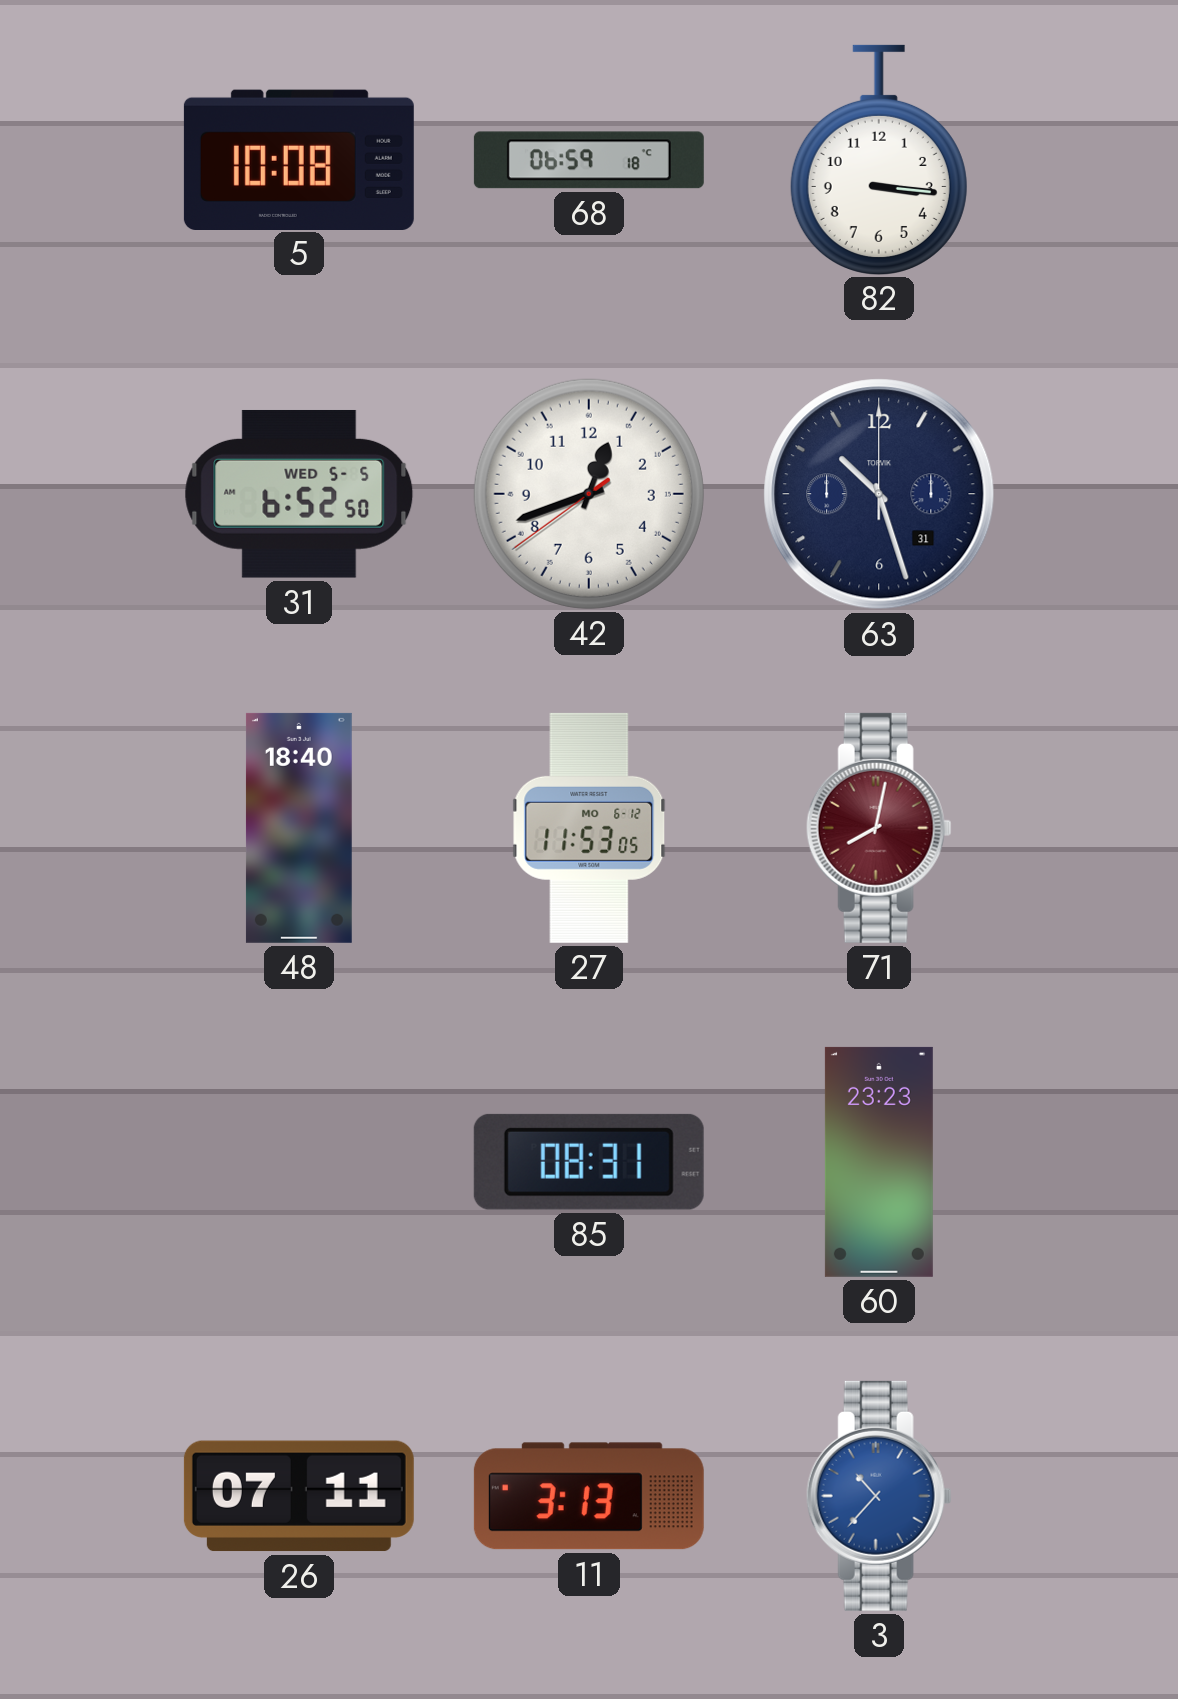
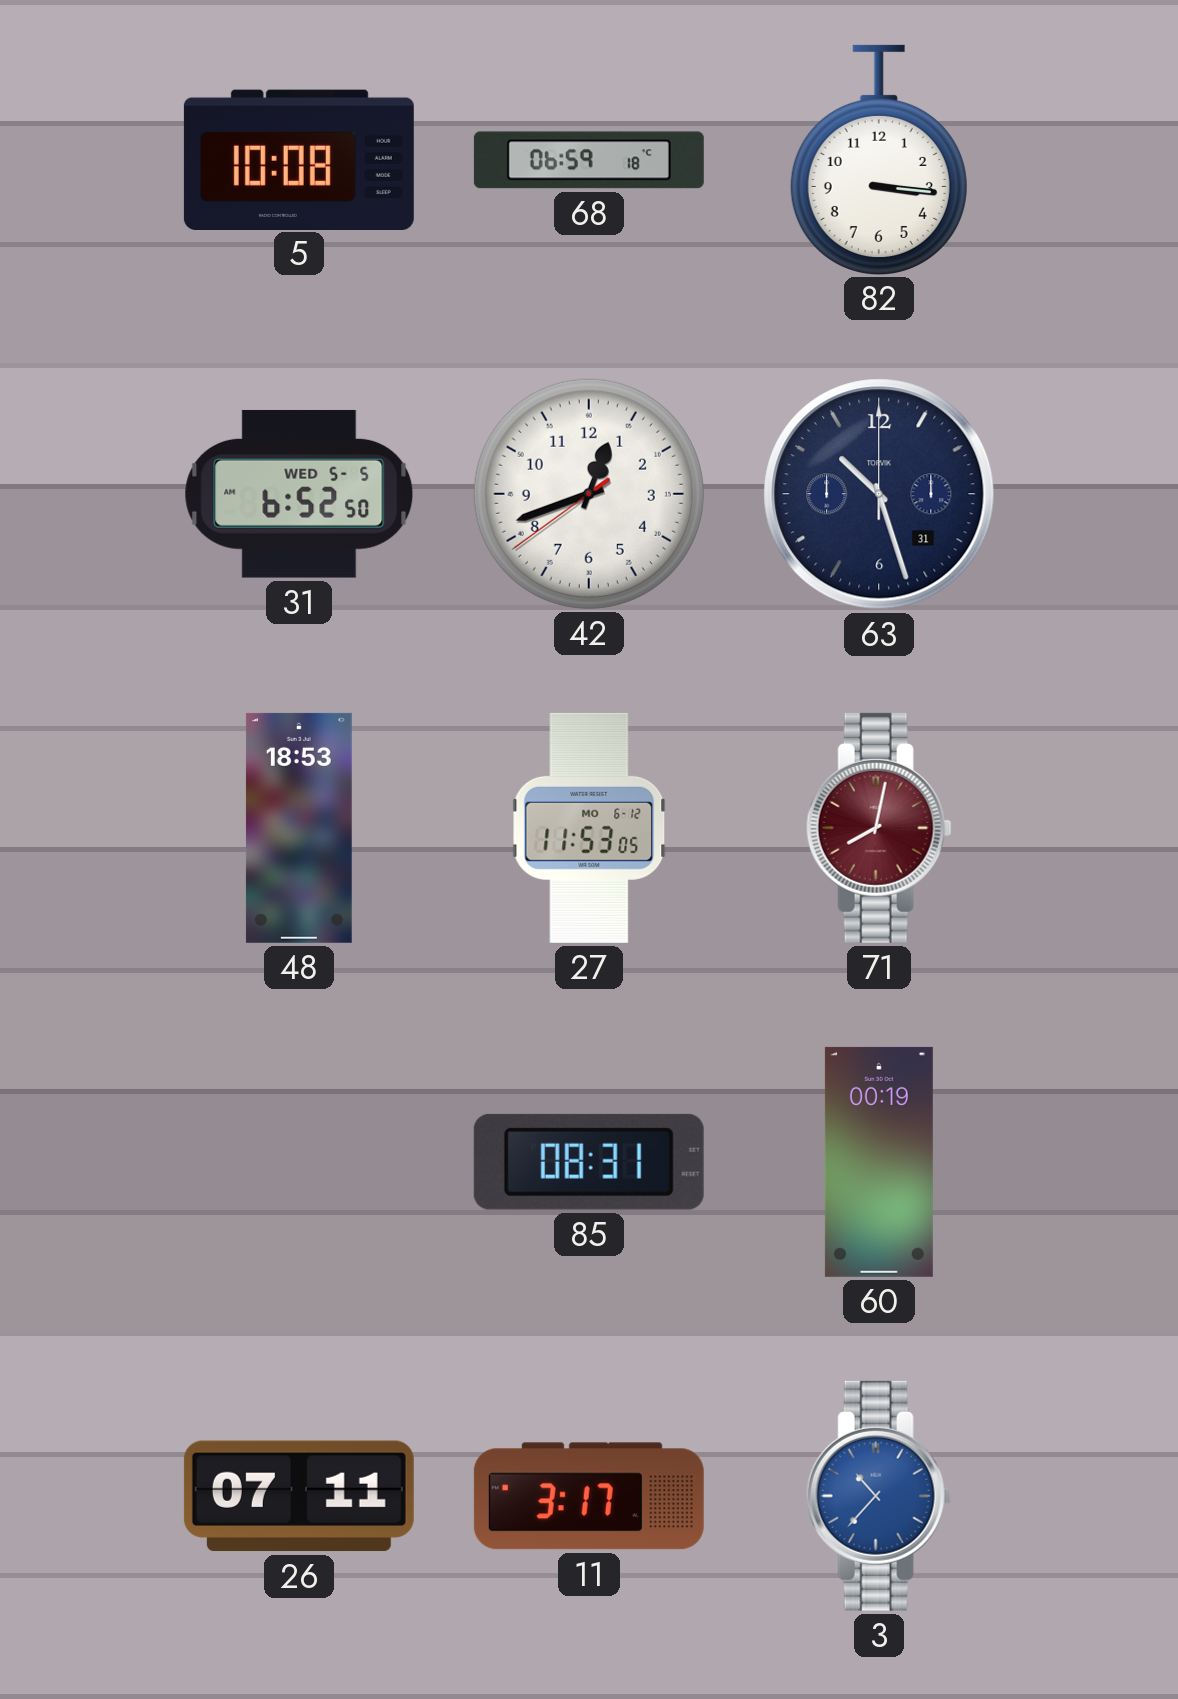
48: 18:40 -> 18:53 (299, 828)
60: 23:23 -> 00:19 (879, 1162)
11: 3:13 -> 3:17 (589, 1496)
